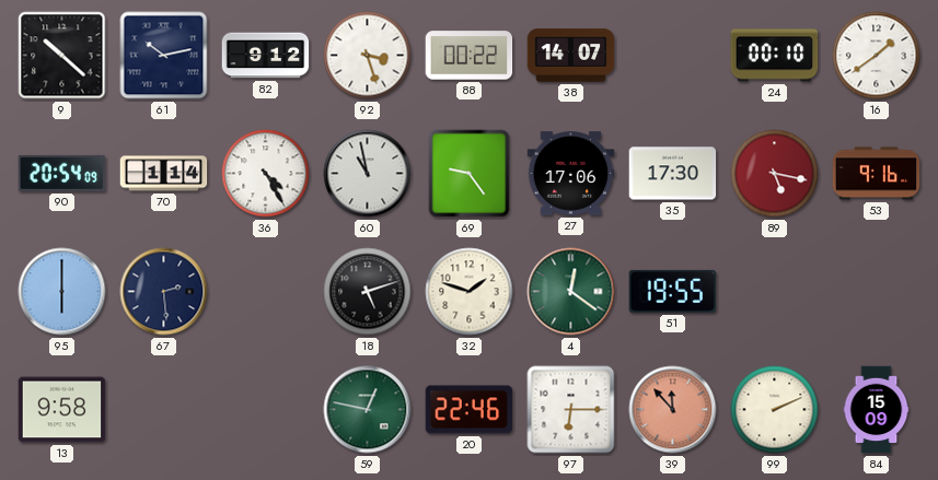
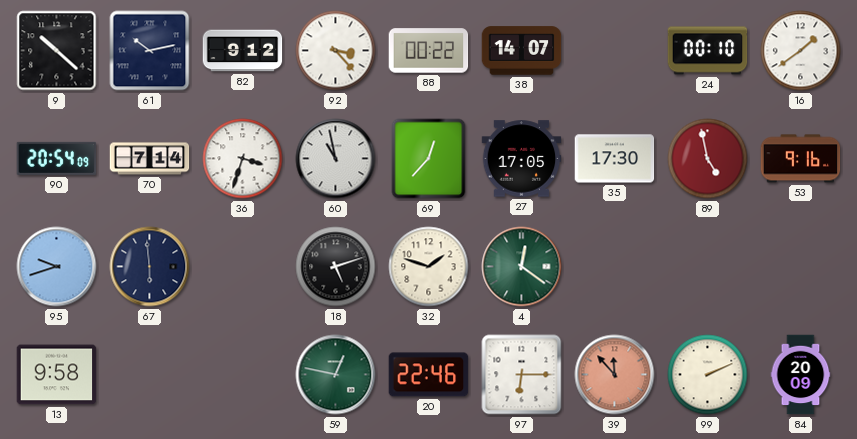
92: 3:27 -> 3:23 (336, 51)
70: 1:14 -> 7:14 (150, 159)
36: 4:25 -> 3:33 (243, 159)
69: 9:24 -> 12:37 (429, 159)
27: 17:06 -> 17:05 (522, 159)
89: 5:17 -> 4:58 (708, 159)
95: 6:00 -> 9:42 (57, 267)
67: 2:29 -> 5:59 (150, 267)
51: 19:55 -> none (673, 291)
84: 15:09 -> 20:09 (801, 375)
